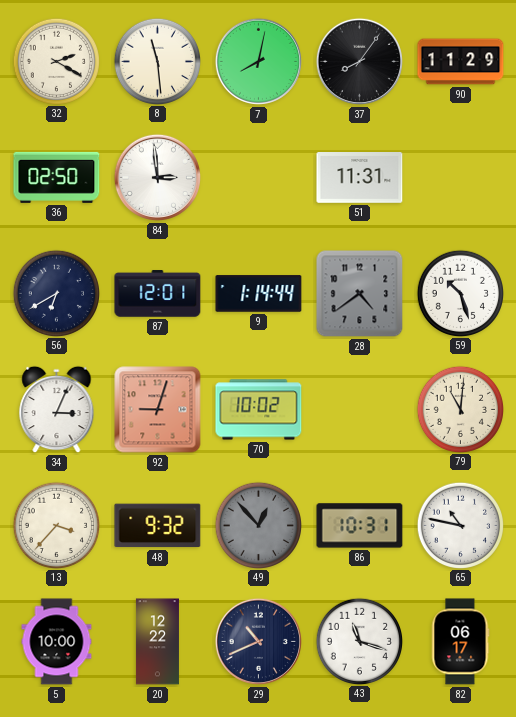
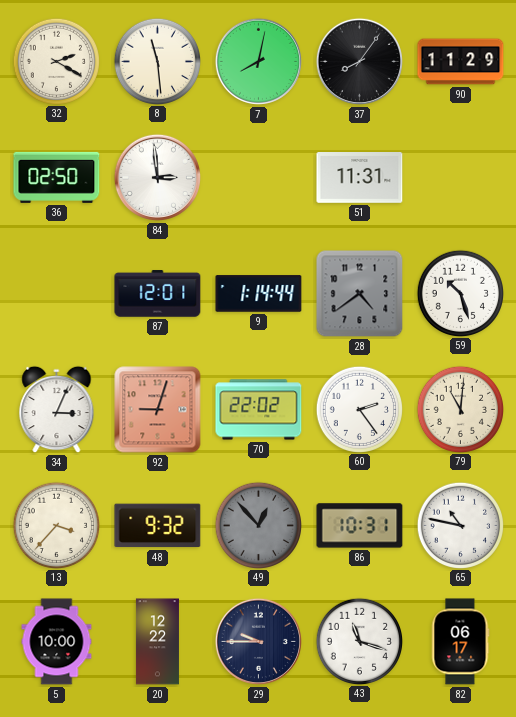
56: 6:40 -> none (56, 293)
70: 10:02 -> 22:02 (259, 410)
60: none -> 2:24 (359, 409)
29: 10:41 -> 9:45 (258, 641)
